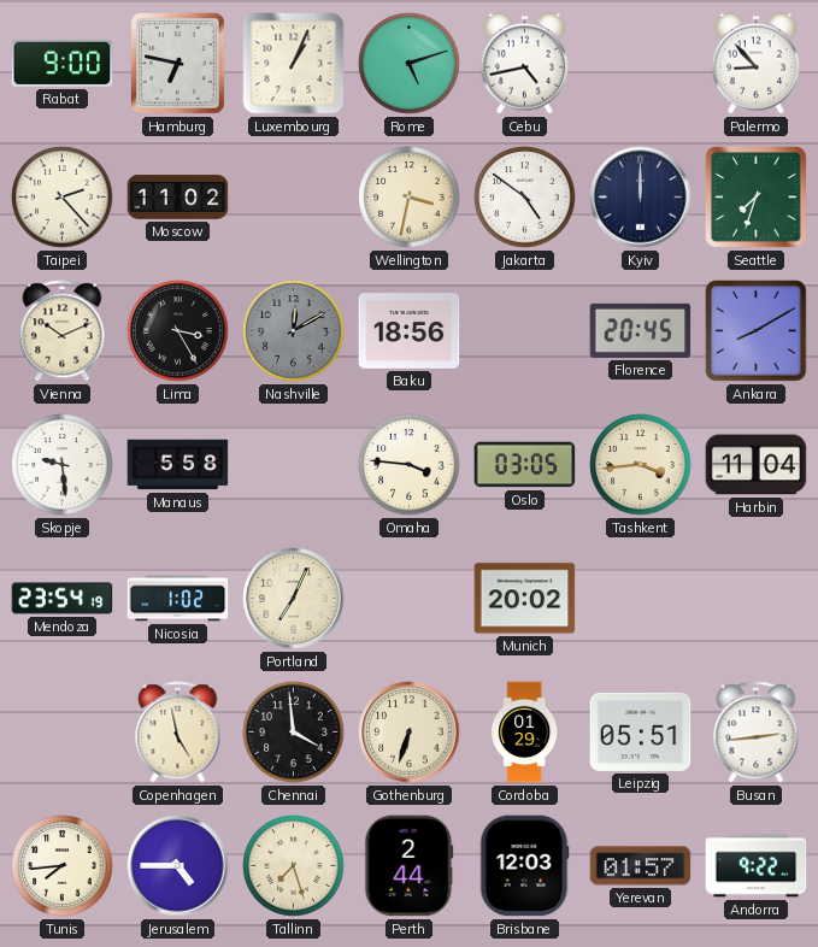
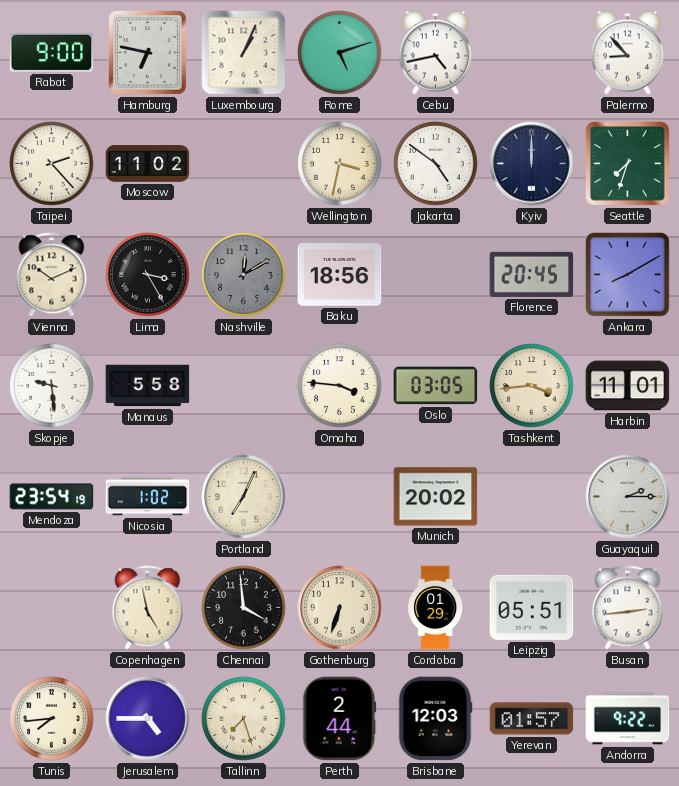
Harbin: 11:04 -> 11:01 (628, 386)
Guayaquil: none -> 2:15 (628, 497)
